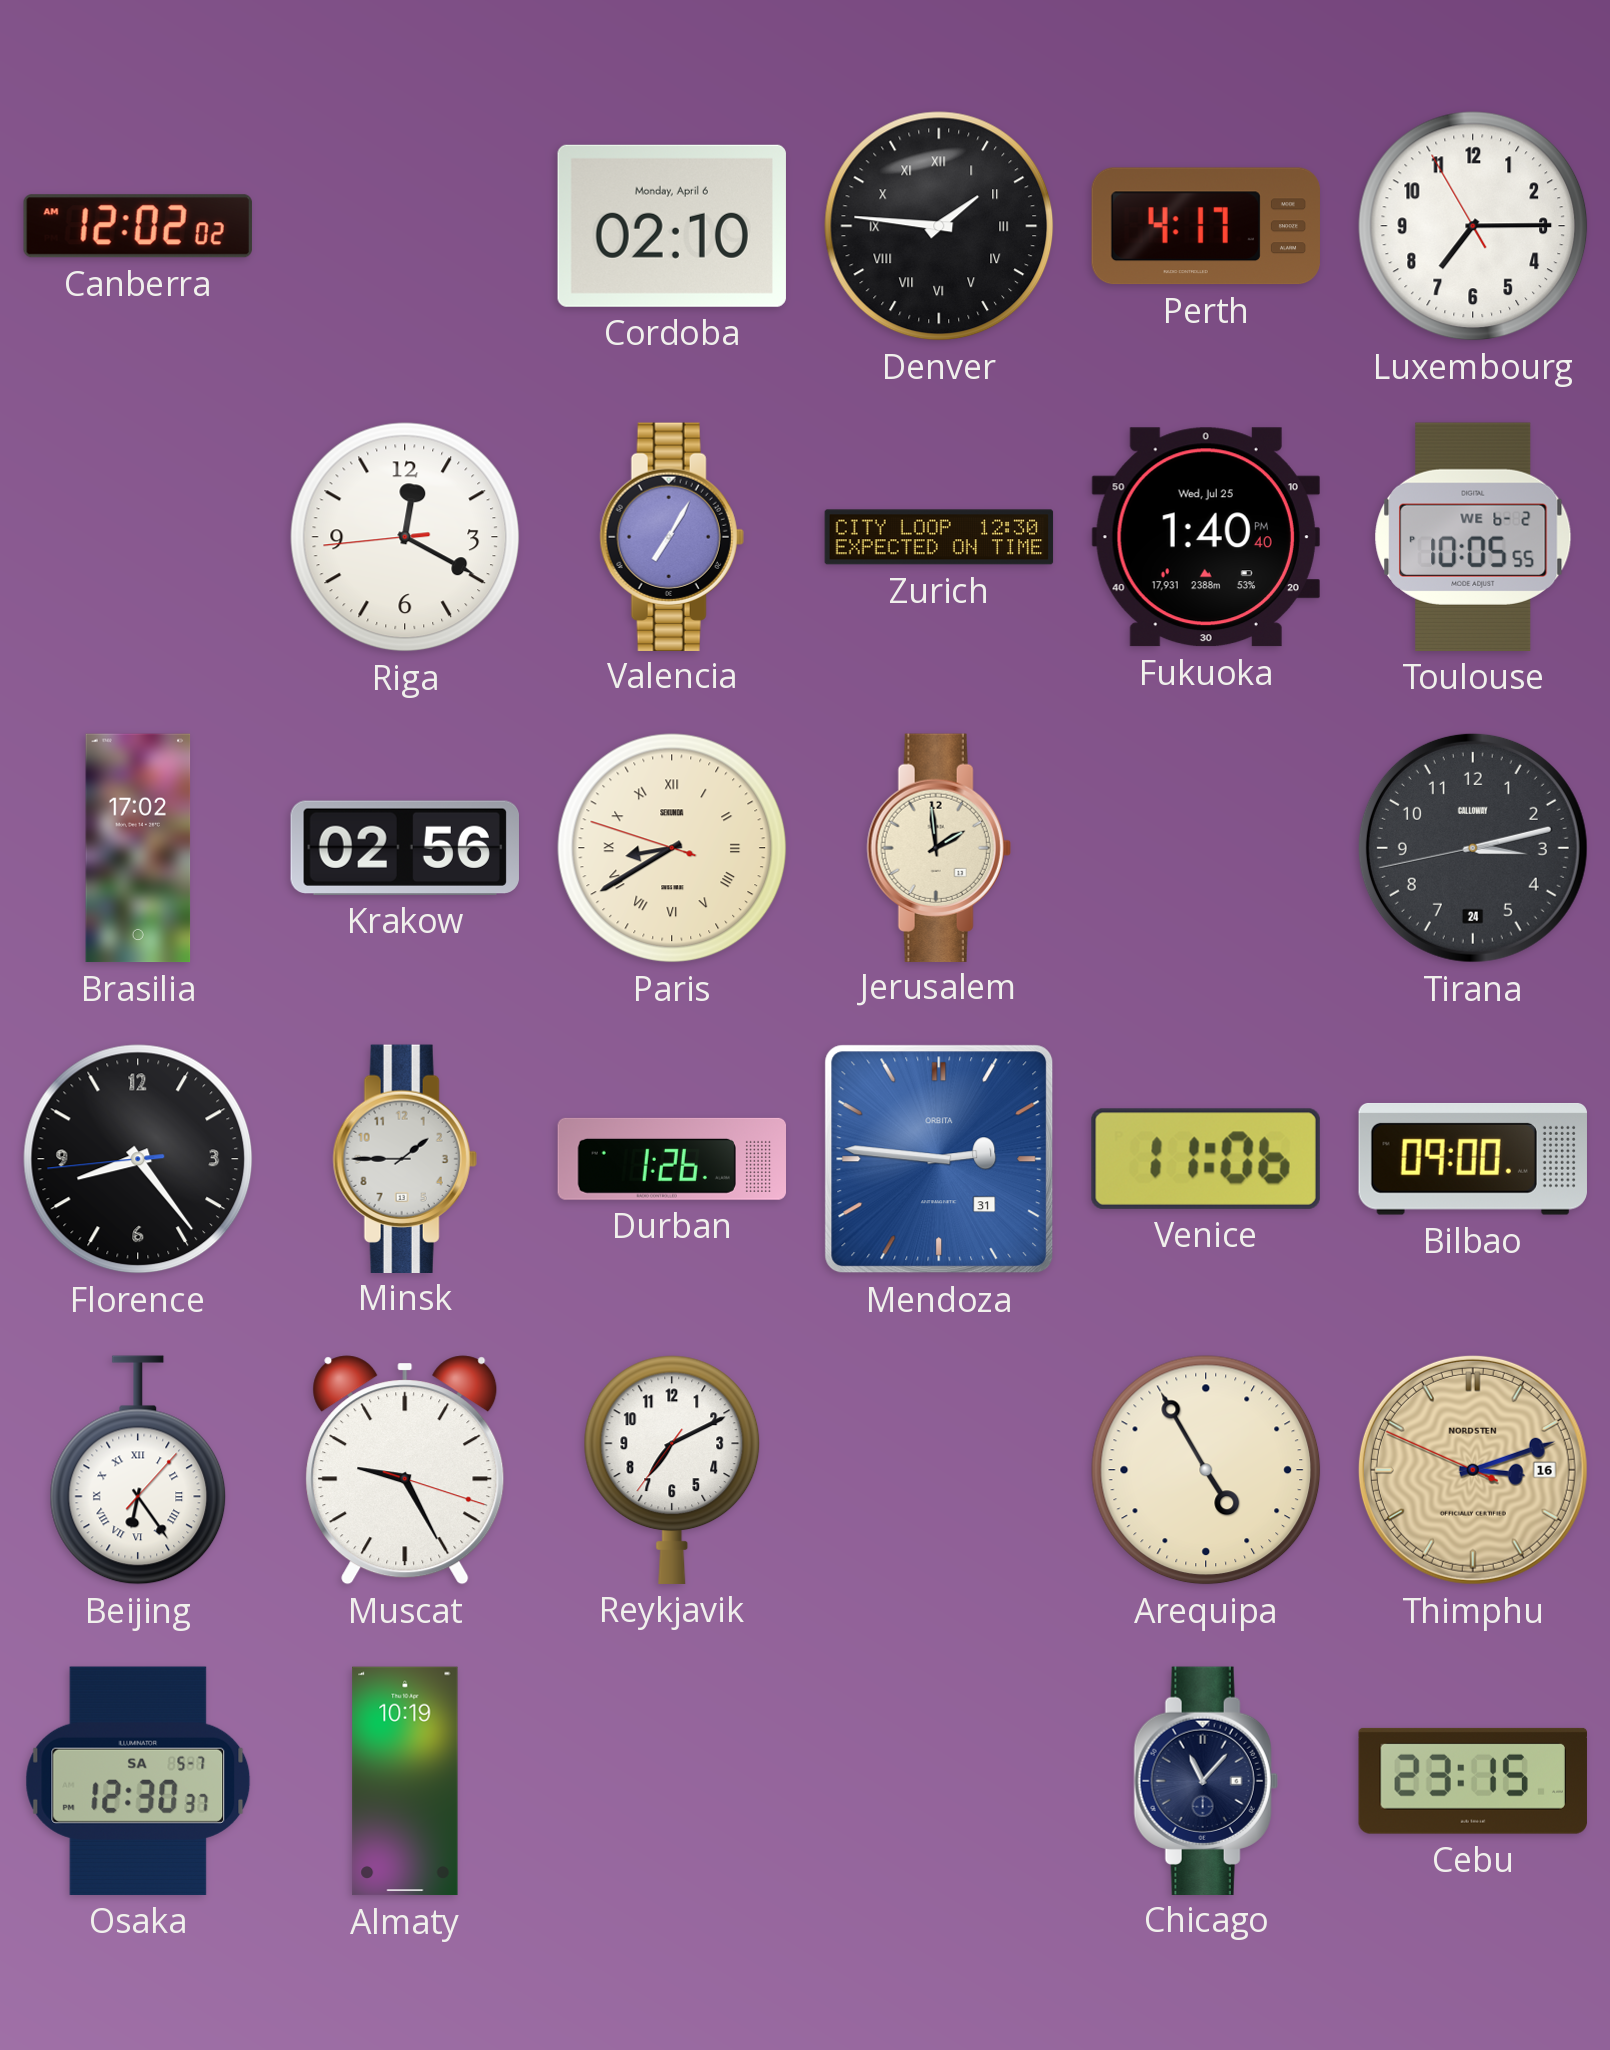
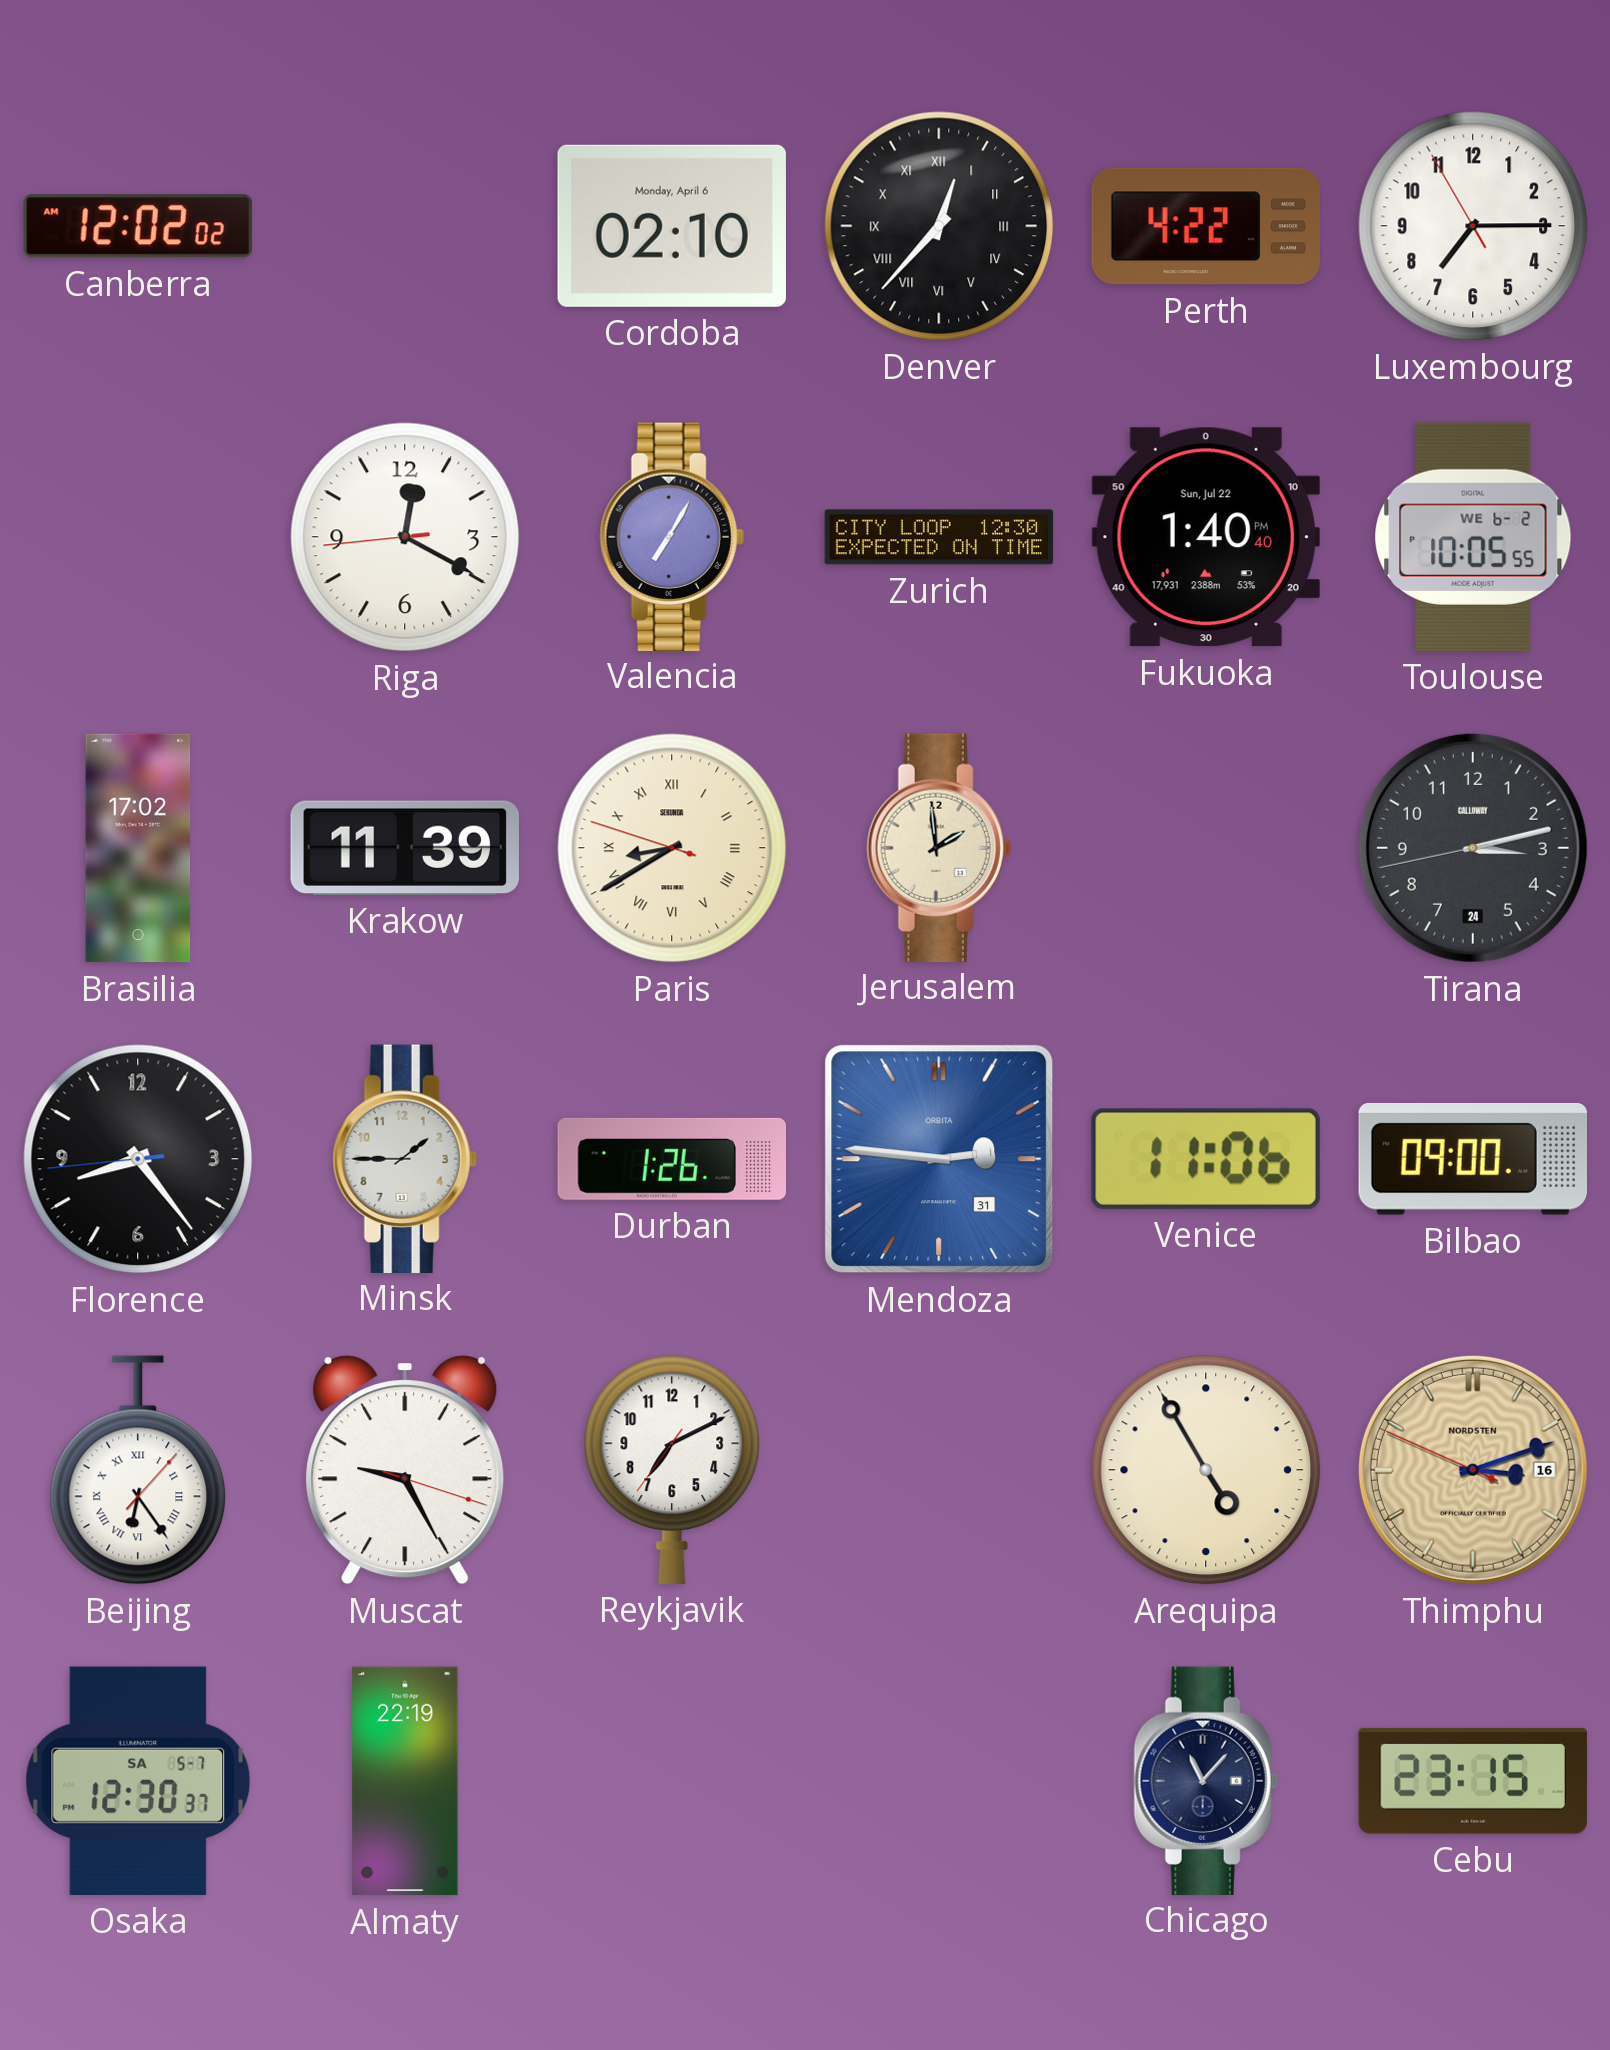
Denver: 1:46 -> 12:37 (939, 226)
Perth: 4:17 -> 4:22 (1206, 226)
Fukuoka date: Wed, Jul 25 -> Sun, Jul 22 (1206, 537)
Krakow: 02:56 -> 11:39 (405, 848)
Almaty: 10:19 -> 22:19 (405, 1781)
